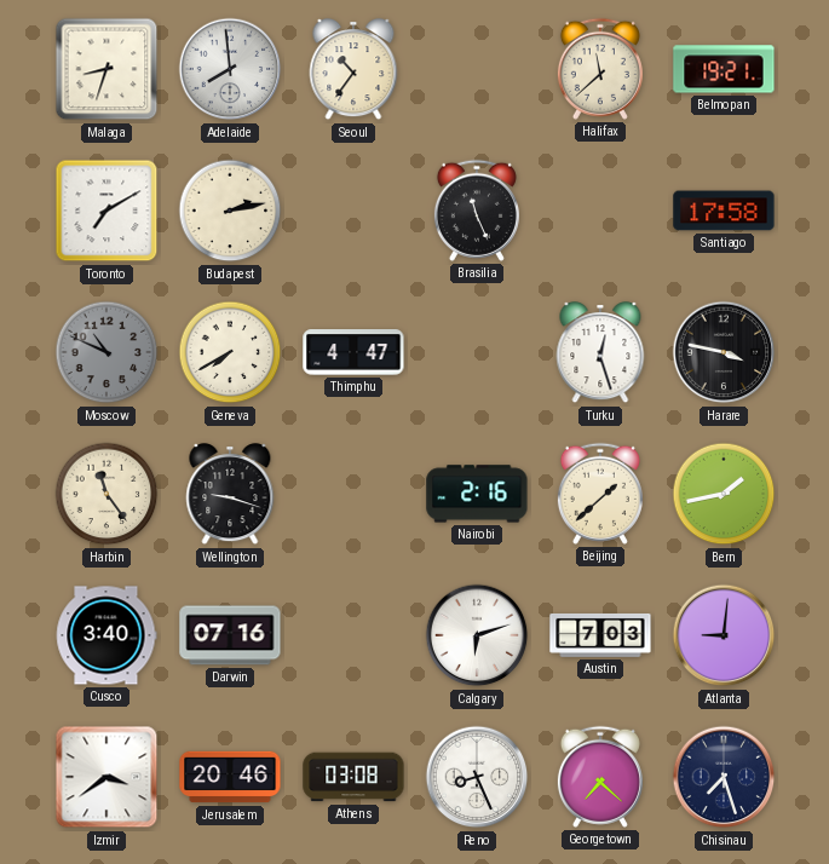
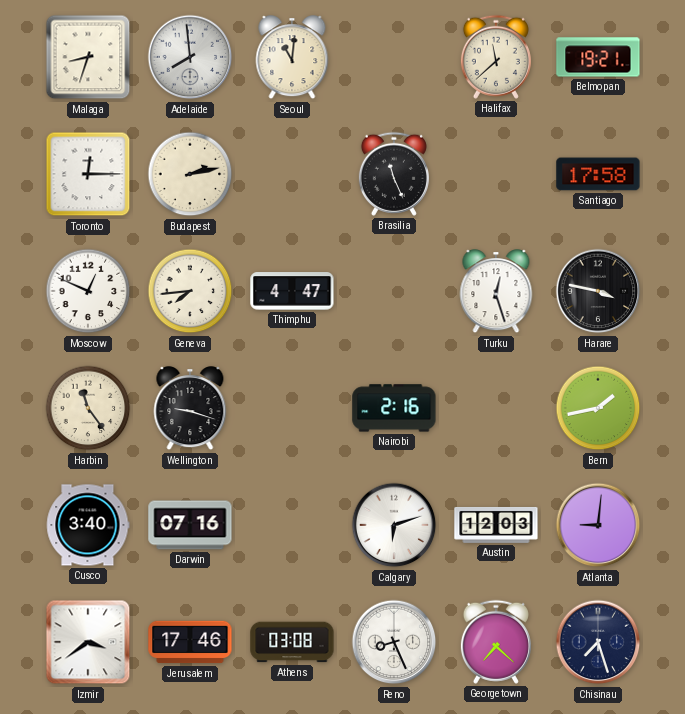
Seoul: 10:36 -> 11:01 (292, 58)
Toronto: 7:10 -> 12:15 (88, 174)
Moscow: 10:49 -> 12:49 (88, 291)
Moscow dial: grey -> white (88, 291)
Geneva: 7:40 -> 7:44 (190, 291)
Beijing: 1:38 -> none (600, 494)
Austin: 7:03 -> 12:03 (496, 525)
Jerusalem: 20:46 -> 17:46 (190, 642)
